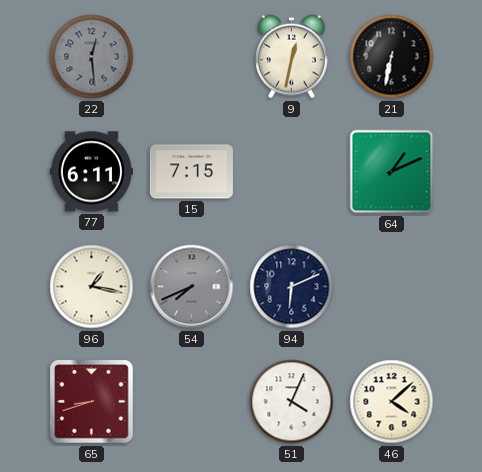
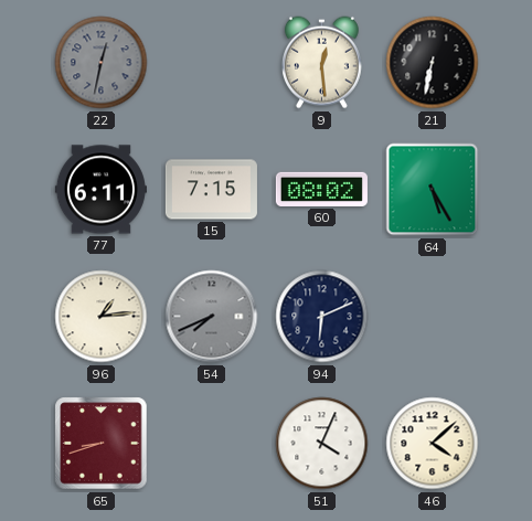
22: 12:29 -> 12:32 (102, 63)
9: 12:32 -> 12:29 (321, 63)
60: none -> 08:02 (321, 189)
64: 1:11 -> 5:25 (433, 190)
96: 1:17 -> 1:14 (102, 317)
